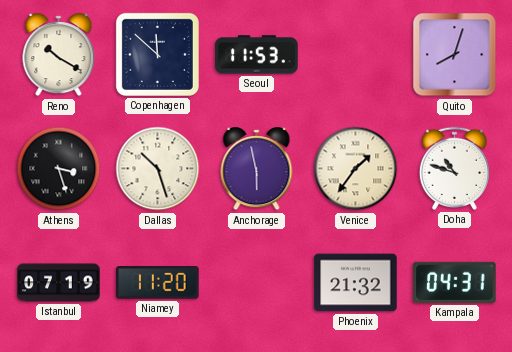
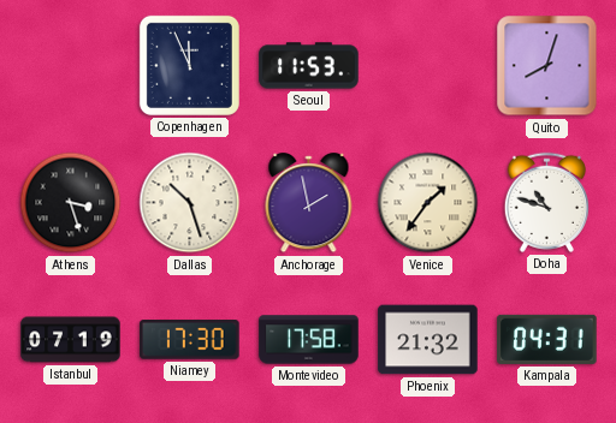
Reno: 10:20 -> none (59, 55)
Copenhagen: 11:52 -> 11:56 (189, 65)
Anchorage: 5:58 -> 1:58 (309, 203)
Niamey: 11:20 -> 17:30 (190, 340)
Montevideo: none -> 17:58 (309, 340)
